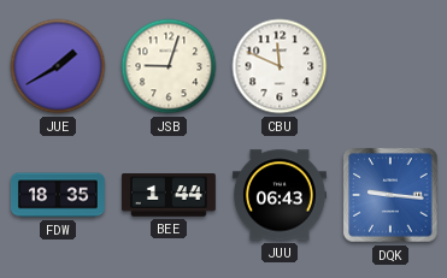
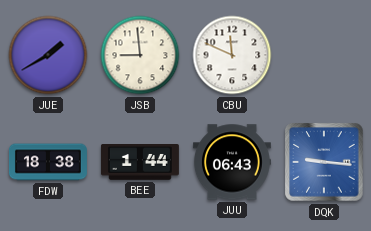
JSB: 9:03 -> 8:59 (140, 55)
FDW: 18:35 -> 18:38 (48, 162)
